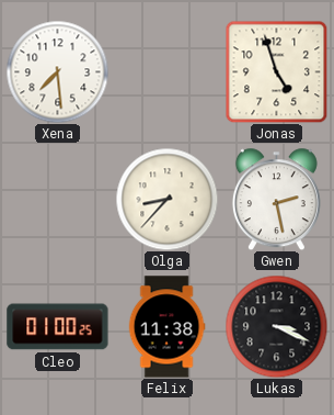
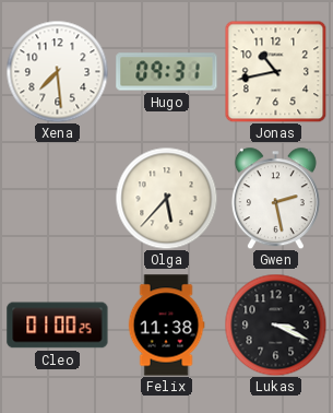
Hugo: none -> 09:31 (167, 72)
Jonas: 4:57 -> 10:43 (275, 71)
Olga: 8:37 -> 5:37 (166, 198)
